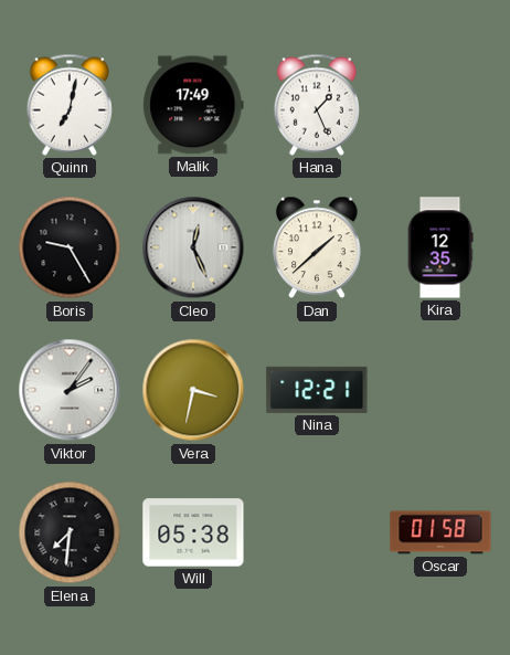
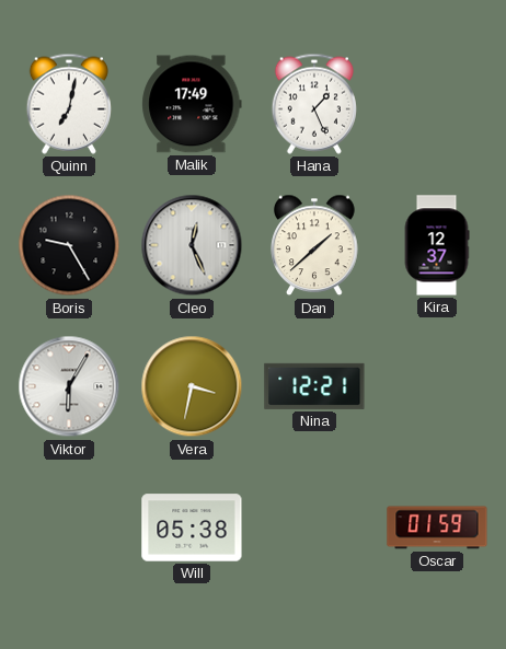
Kira: 12:35 -> 12:37 (437, 245)
Viktor: 2:06 -> 6:05 (69, 386)
Elena: 7:31 -> none (70, 532)
Oscar: 01:58 -> 01:59 (437, 528)
